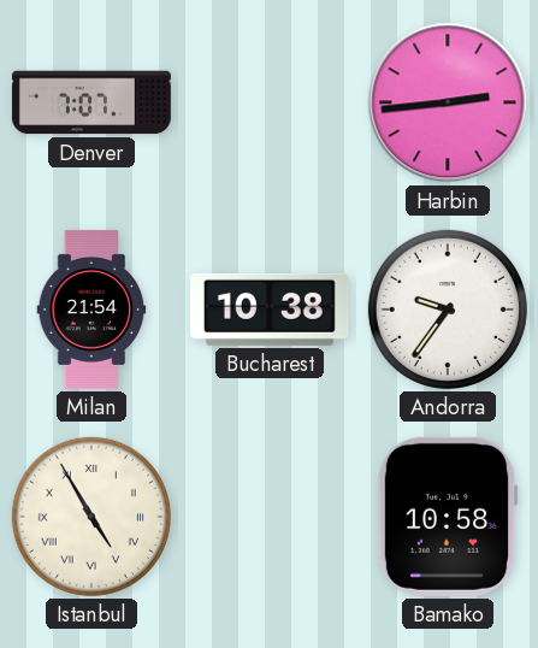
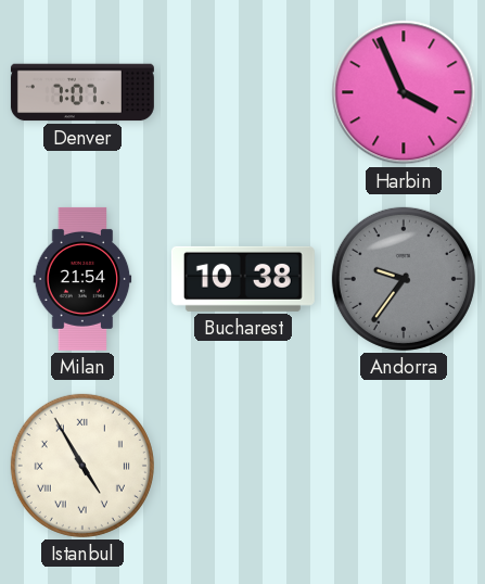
Harbin: 2:44 -> 3:56 (404, 92)
Andorra dial: white -> grey (404, 279)
Bamako: 10:58 -> none (448, 517)
